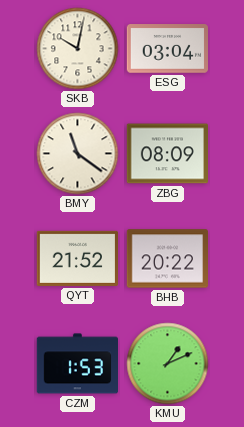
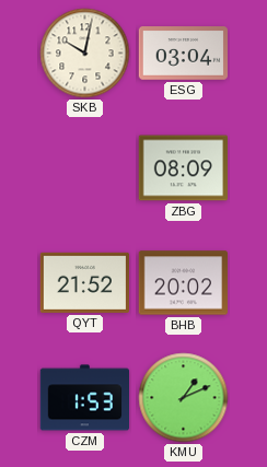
BMY: 11:21 -> none (78, 154)
BHB: 20:22 -> 20:02 (183, 283)
